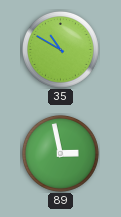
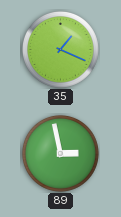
35: 10:50 -> 1:19 (60, 49)
